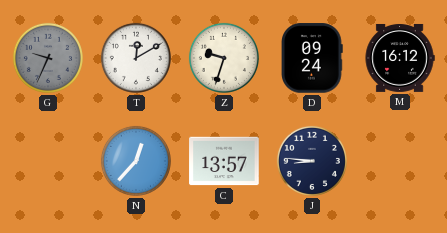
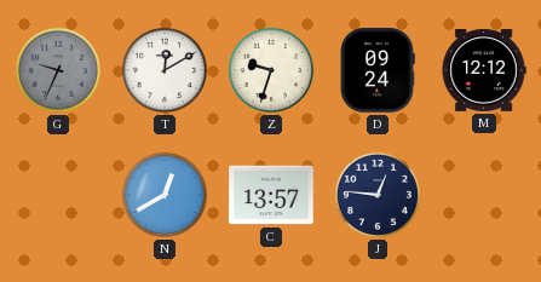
M: 16:12 -> 12:12 (484, 70)
N: 12:37 -> 12:40 (165, 195)
J: 8:46 -> 12:46 (378, 195)
